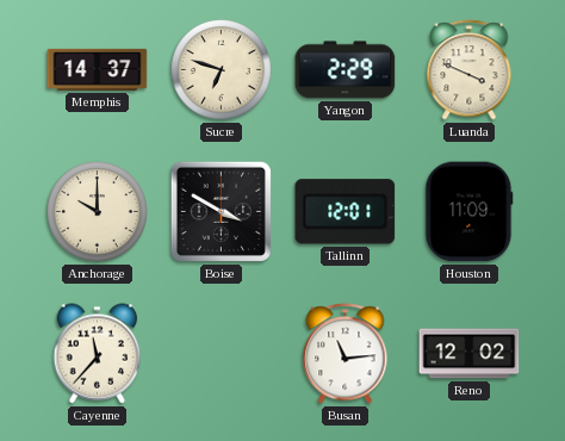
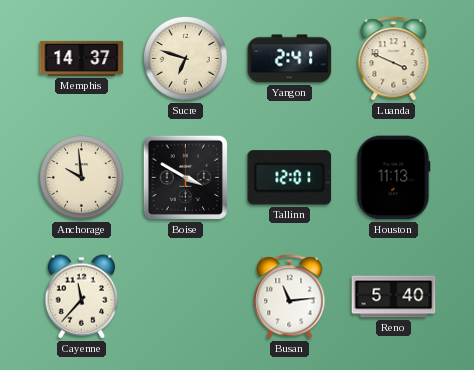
Yangon: 2:29 -> 2:41 (290, 59)
Anchorage: 10:00 -> 9:59 (82, 178)
Houston: 11:09 -> 11:13 (394, 178)
Reno: 12:02 -> 5:40 (394, 297)
